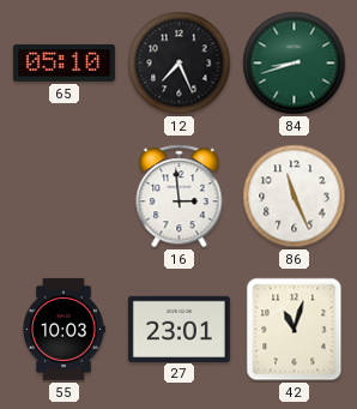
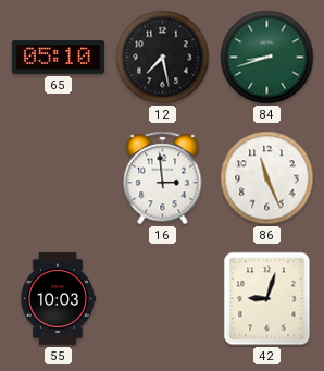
12: 7:26 -> 7:28 (163, 58)
27: 23:01 -> none (179, 329)
42: 11:03 -> 9:03 (267, 299)
